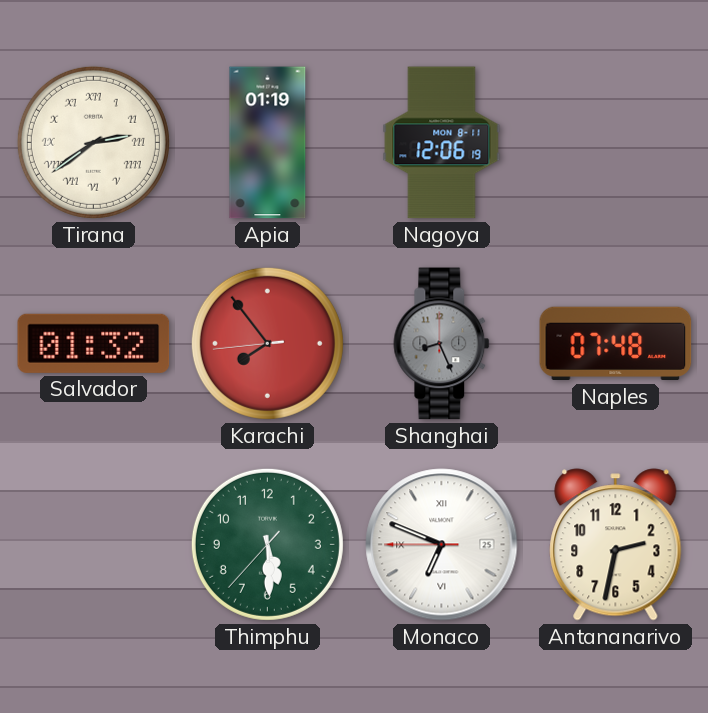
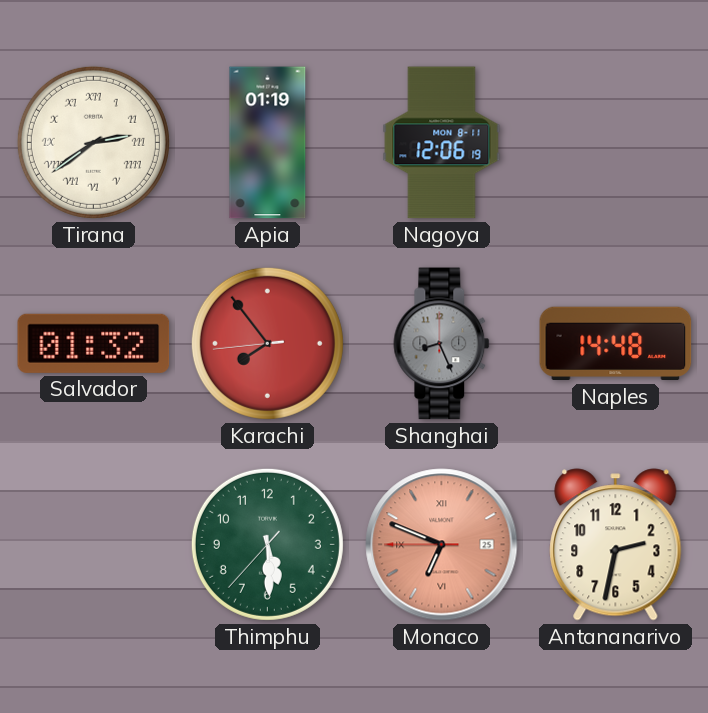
Naples: 07:48 -> 14:48 (616, 344)
Monaco dial: white -> salmon (442, 545)
